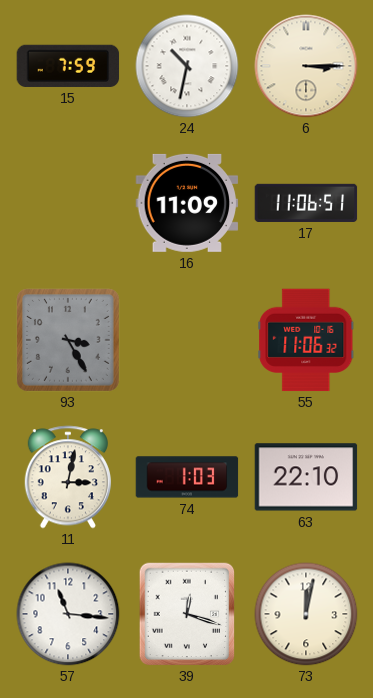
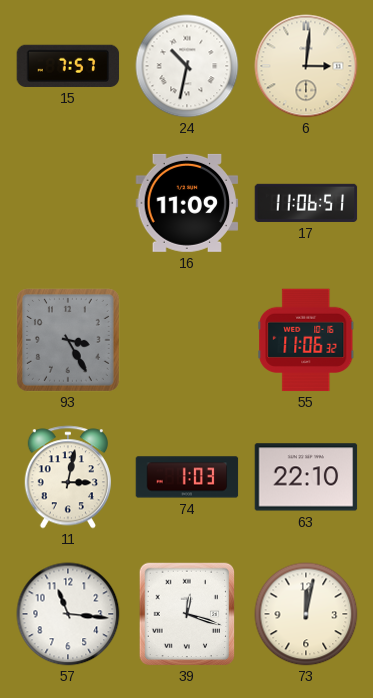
15: 7:59 -> 7:57 (68, 66)
6: 3:15 -> 3:01 (306, 66)
